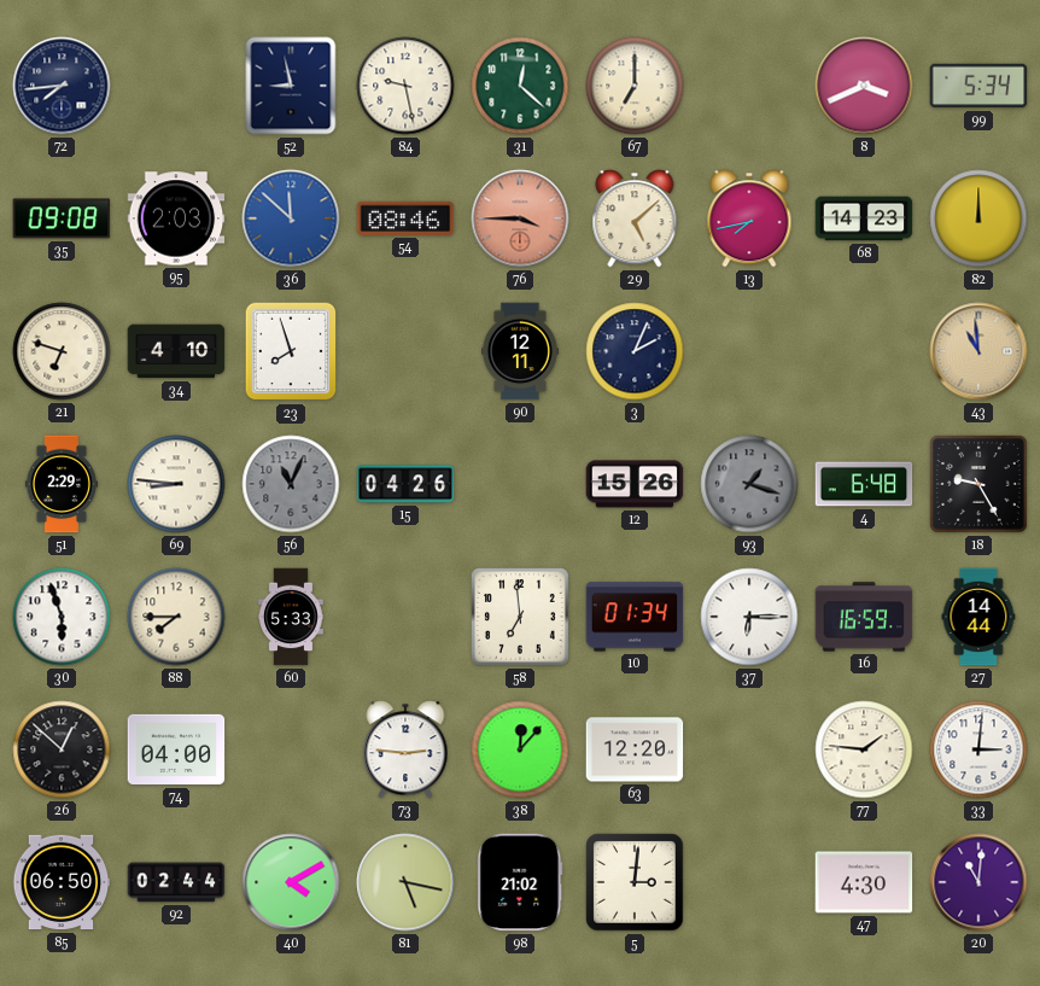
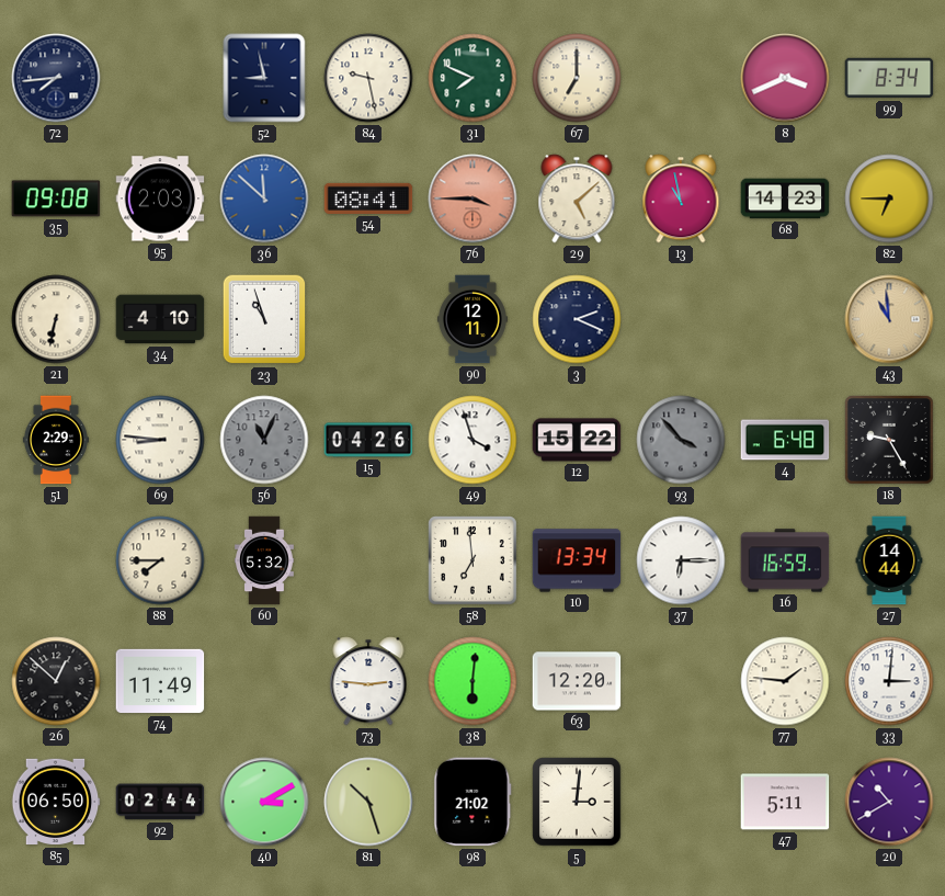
31: 12:22 -> 7:49 (472, 78)
99: 5:34 -> 8:34 (889, 78)
54: 08:46 -> 08:41 (368, 199)
13: 7:43 -> 10:58 (681, 199)
82: 12:00 -> 6:45 (889, 199)
21: 6:48 -> 6:32 (56, 319)
23: 7:57 -> 10:57 (264, 319)
3: 2:04 -> 2:19 (577, 319)
49: none -> 3:57 (472, 440)
12: 15:26 -> 15:22 (577, 440)
93: 1:18 -> 3:53 (681, 440)
30: 5:57 -> none (62, 617)
60: 5:33 -> 5:32 (264, 560)
10: 01:34 -> 13:34 (577, 560)
74: 04:00 -> 11:49 (160, 681)
38: 12:07 -> 6:01 (472, 681)
40: 4:10 -> 3:10 (264, 802)
81: 5:17 -> 10:27 (368, 802)
47: 4:30 -> 5:11 (785, 802)
20: 11:01 -> 10:40 (889, 802)
